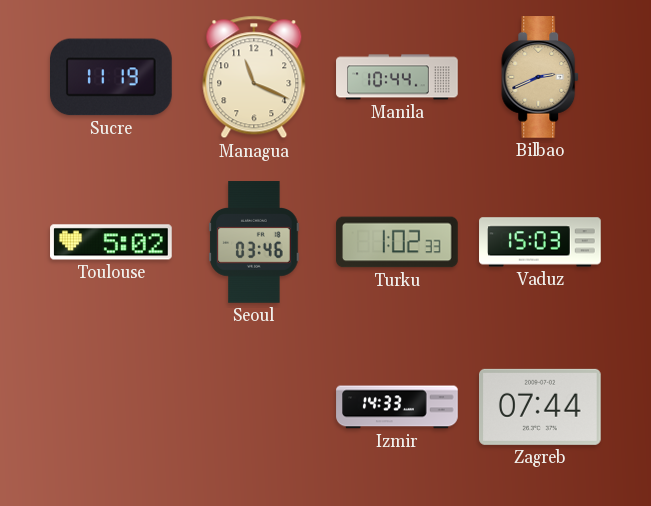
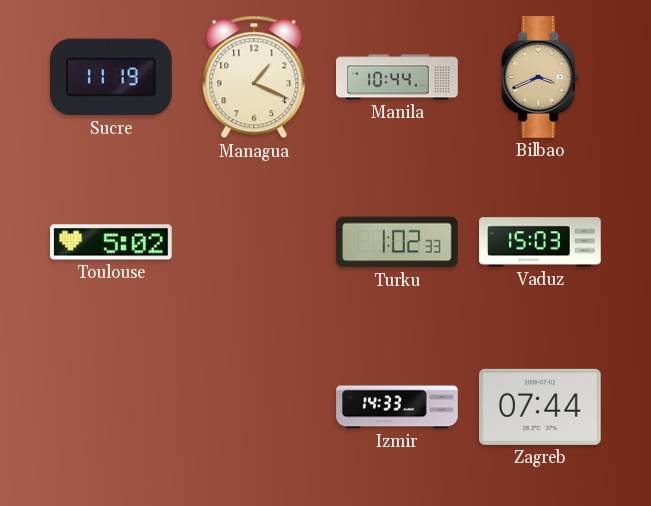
Managua: 11:19 -> 1:19 (254, 77)
Bilbao: 2:41 -> 3:41 (541, 77)
Seoul: 03:46 -> none (254, 242)
